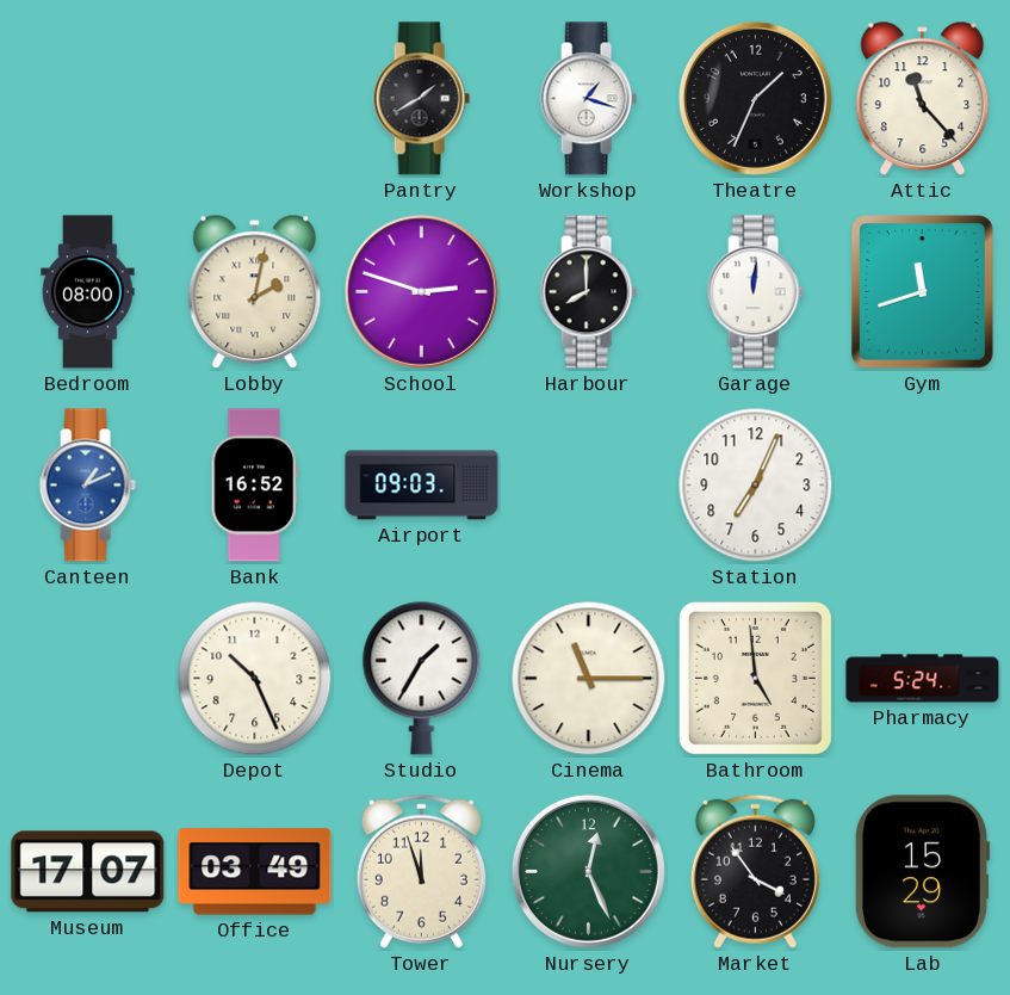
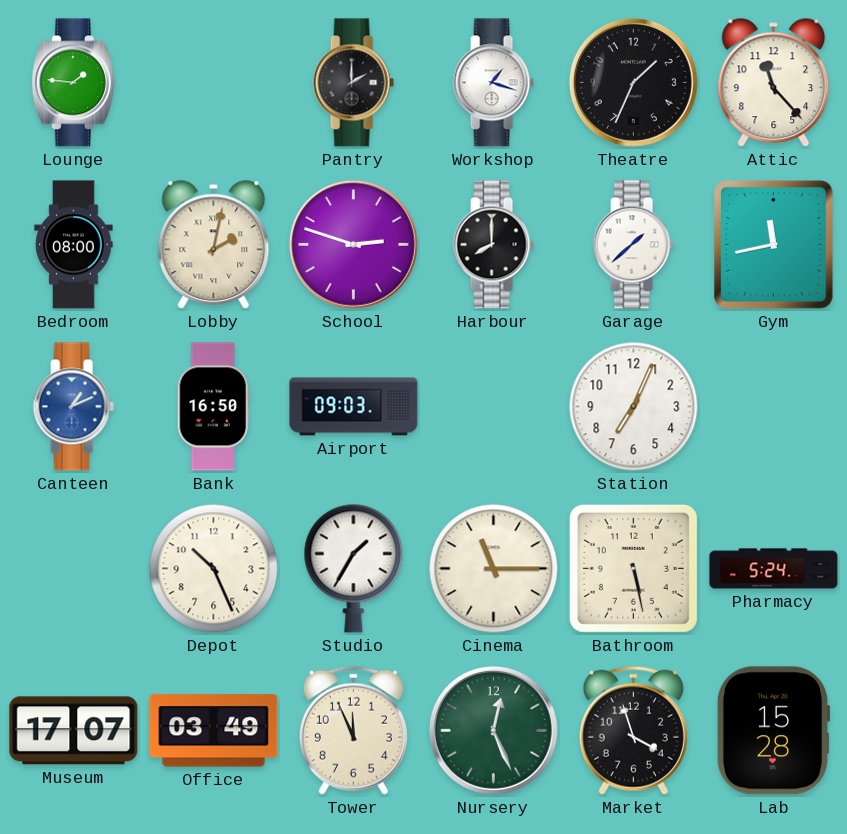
Lounge: none -> 1:46 (73, 83)
Pantry: 1:40 -> 2:00 (353, 83)
Garage: 12:01 -> 1:38 (633, 245)
Gym: 11:42 -> 11:43 (774, 245)
Bank: 16:52 -> 16:50 (213, 407)
Bathroom: 4:59 -> 5:28 (633, 568)
Tower: 11:57 -> 11:56 (353, 730)
Market: 3:54 -> 3:57 (633, 730)
Lab: 15:29 -> 15:28 (773, 731)
